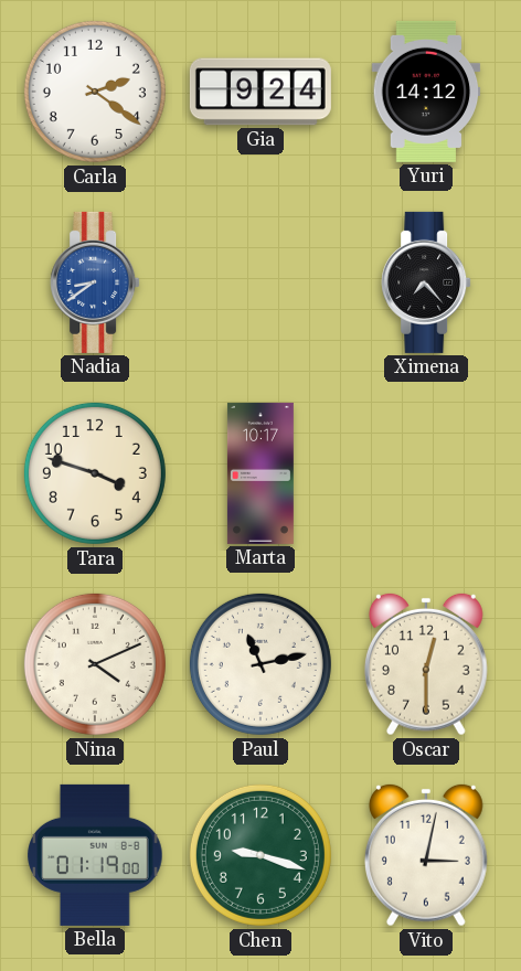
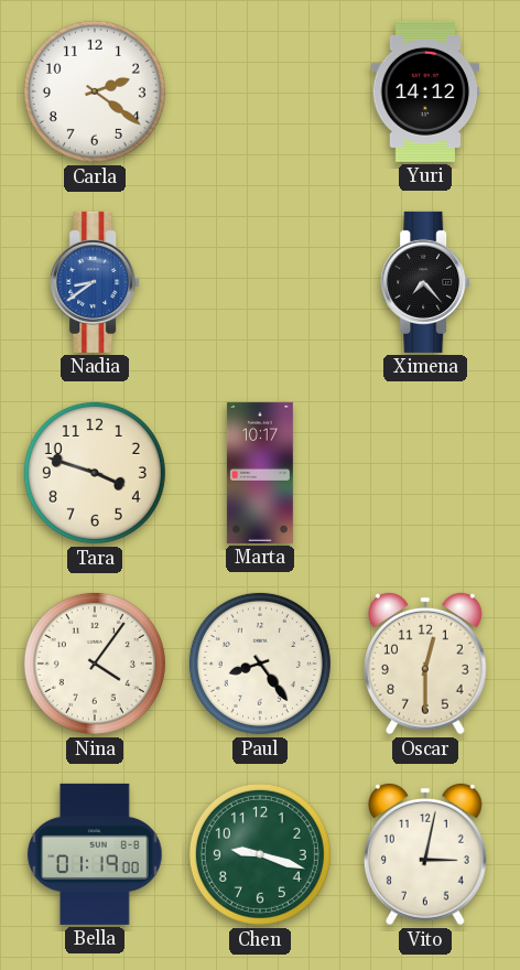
Gia: 9:24 -> none (260, 92)
Nina: 4:11 -> 4:06 (95, 664)
Paul: 11:13 -> 8:24 (260, 664)
